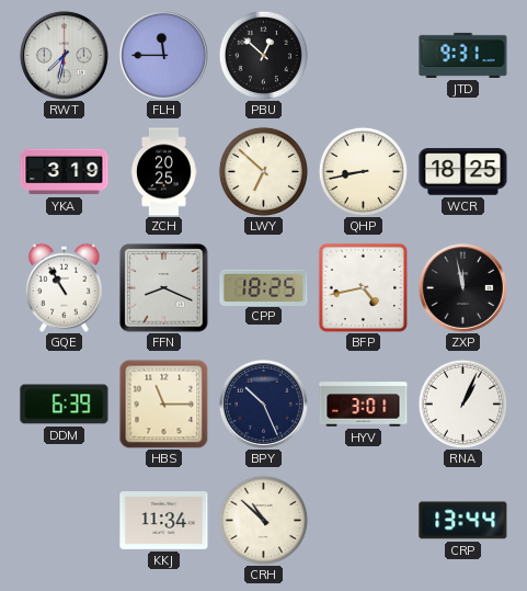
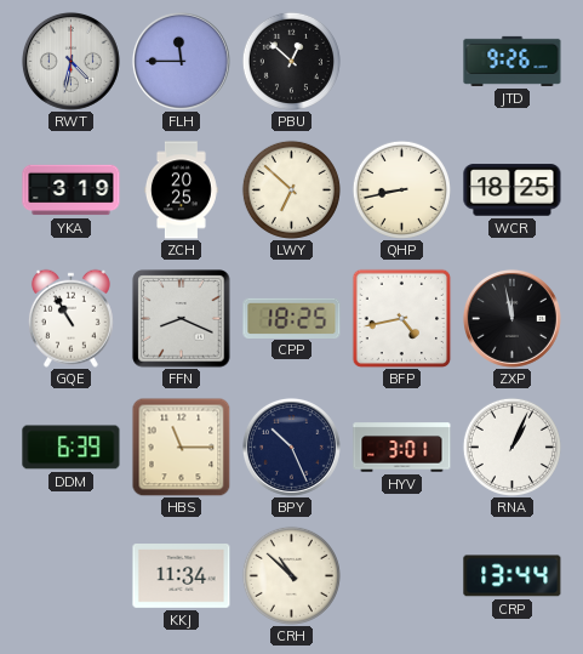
RWT: 7:32 -> 4:32 (70, 61)
JTD: 9:31 -> 9:26 (513, 61)
